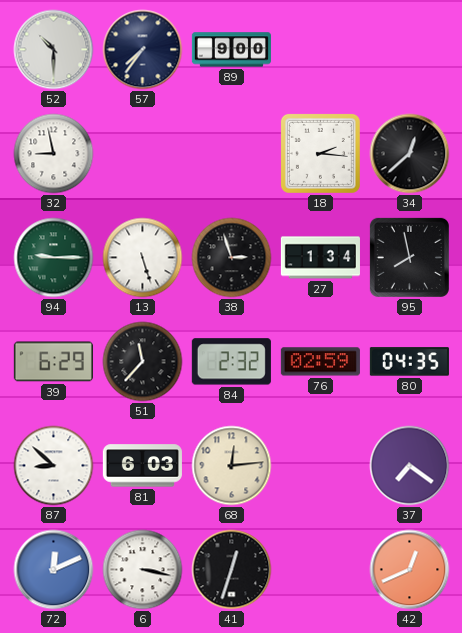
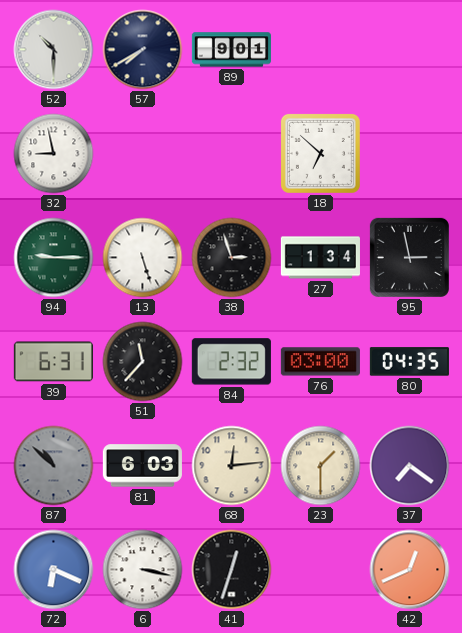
57: 7:36 -> 7:40 (143, 50)
89: 9:00 -> 9:01 (231, 50)
18: 2:16 -> 6:52 (320, 153)
34: 12:38 -> none (410, 154)
95: 7:58 -> 2:58 (409, 257)
39: 6:29 -> 6:31 (53, 362)
76: 02:59 -> 03:00 (320, 362)
87: 8:52 -> 10:52 (54, 466)
87 dial: white -> grey (54, 466)
23: none -> 1:30 (321, 466)
72: 12:11 -> 6:19 (54, 570)
